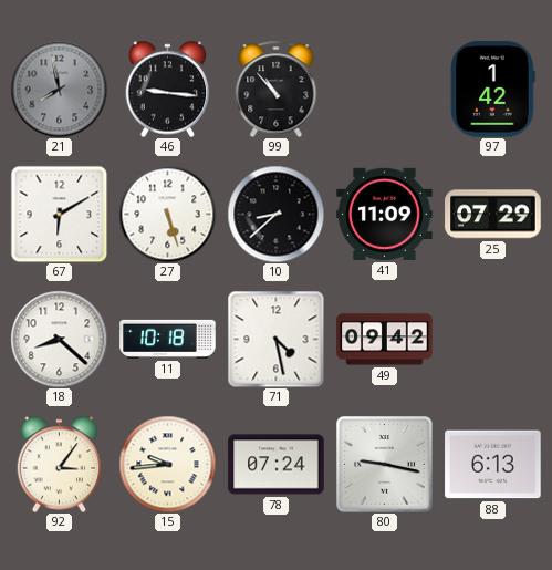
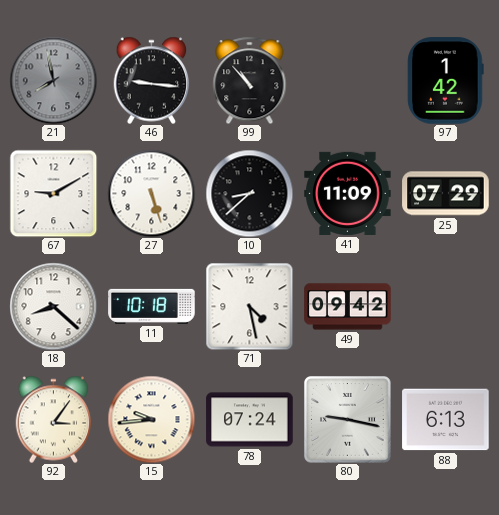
67: 6:10 -> 9:10 (53, 193)
